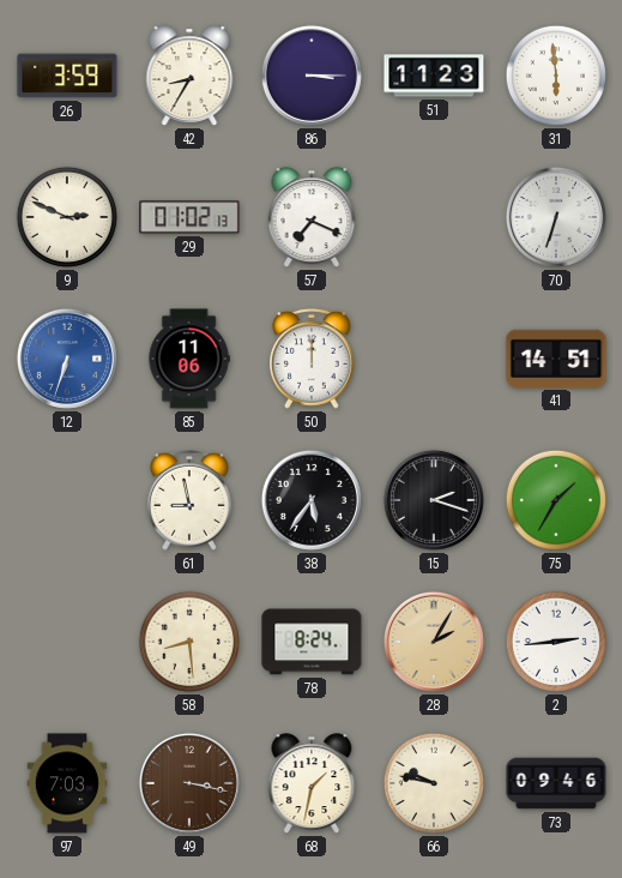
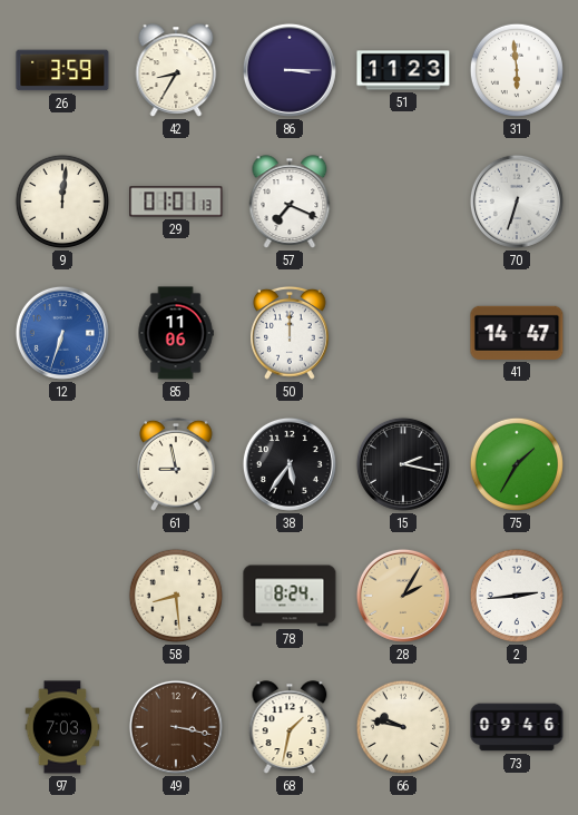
9: 2:49 -> 12:01 (62, 202)
29: 01:02 -> 01:01 (176, 202)
41: 14:51 -> 14:47 (517, 333)
15: 2:18 -> 2:17 (403, 464)
